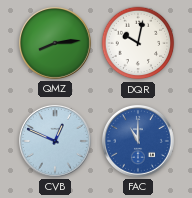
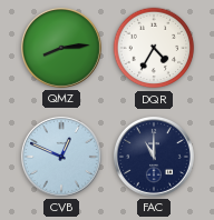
DQR: 10:02 -> 4:35 (154, 48)
FAC dial: blue -> navy (154, 157)
